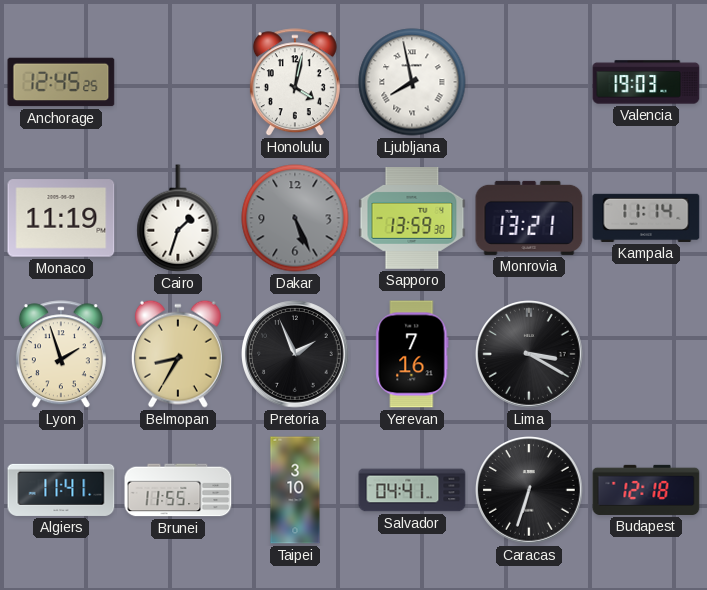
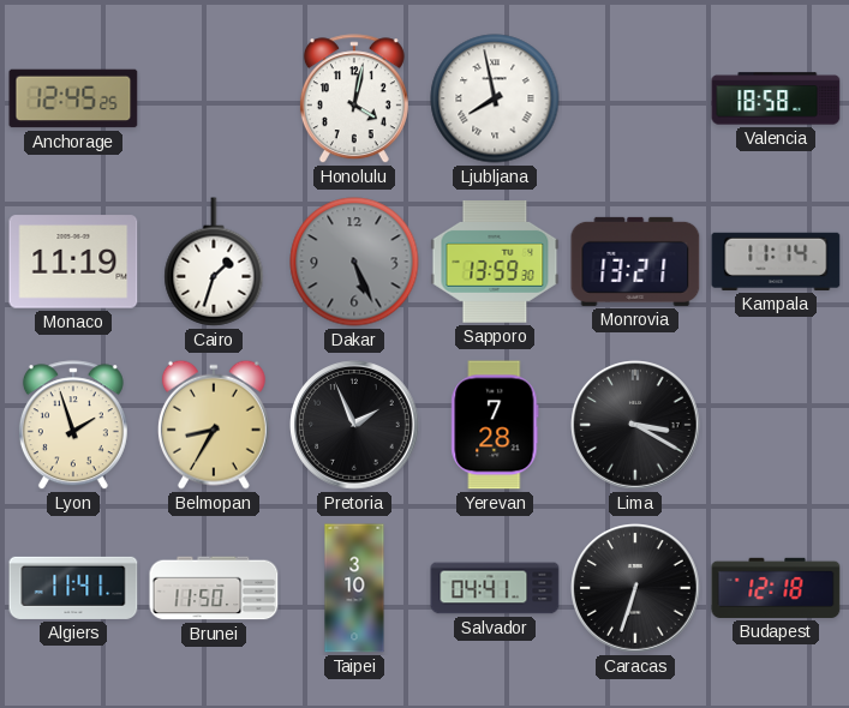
Valencia: 19:03 -> 18:58 (776, 98)
Yerevan: 7:16 -> 7:28 (495, 425)
Brunei: 11:55 -> 11:50 (214, 588)
